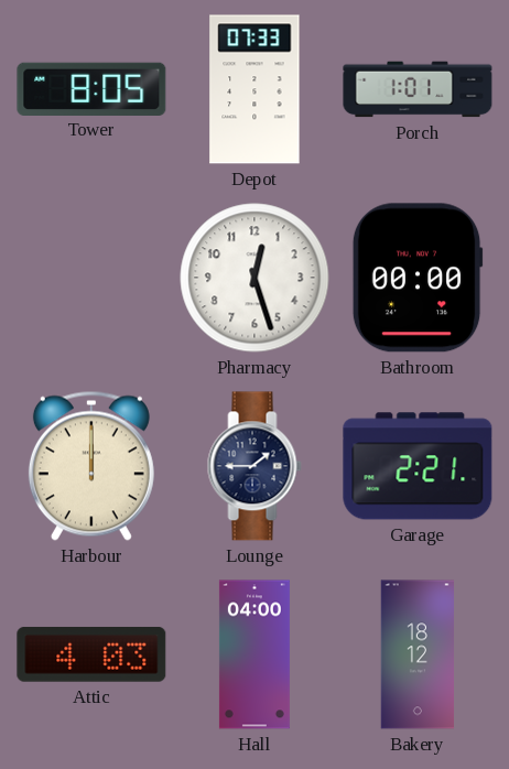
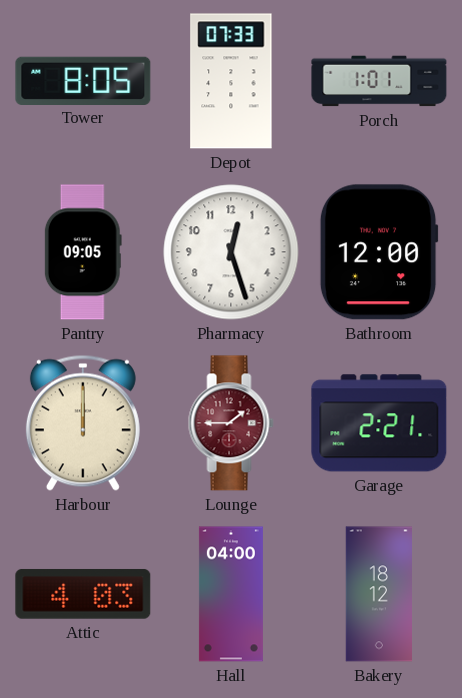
Pantry: none -> 09:05 (83, 252)
Bathroom: 00:00 -> 12:00 (379, 252)
Lounge dial: navy -> burgundy (231, 423)
